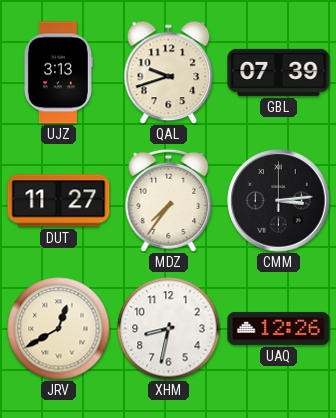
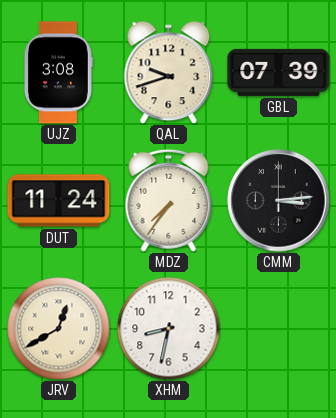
UJZ: 3:13 -> 3:08 (59, 73)
DUT: 11:27 -> 11:24 (59, 201)
UAQ: 12:26 -> none (279, 328)
